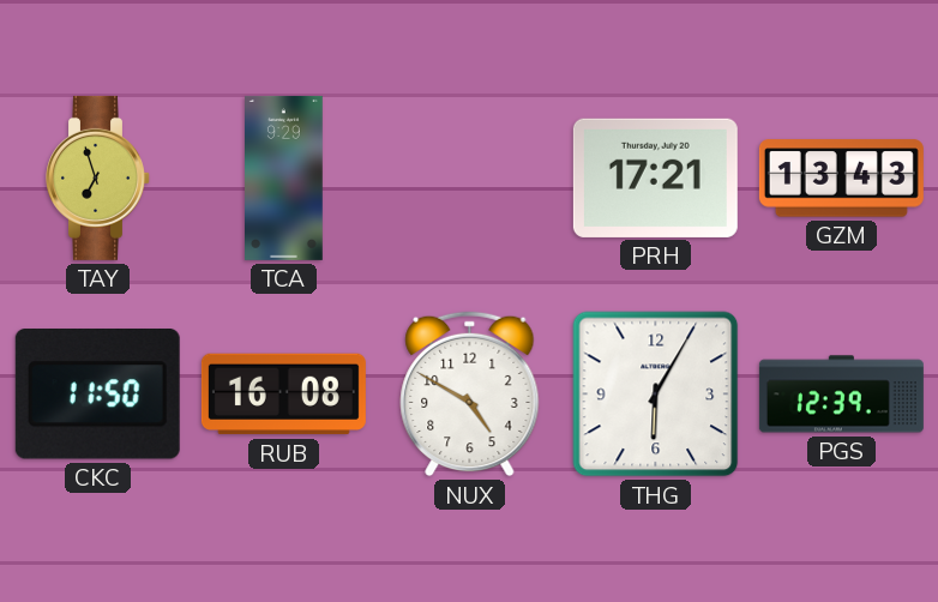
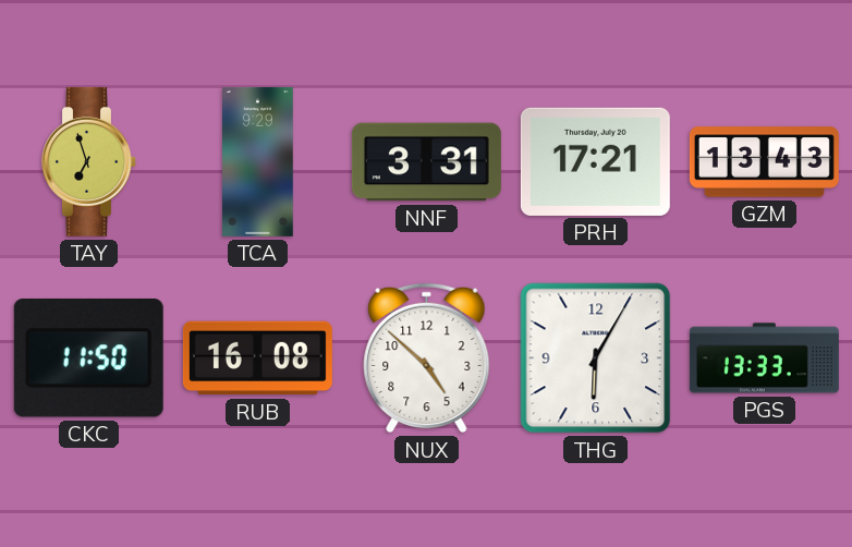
NNF: none -> 3:31 (426, 162)
NUX: 4:50 -> 4:52 (427, 358)
PGS: 12:39 -> 13:33 (764, 358)
